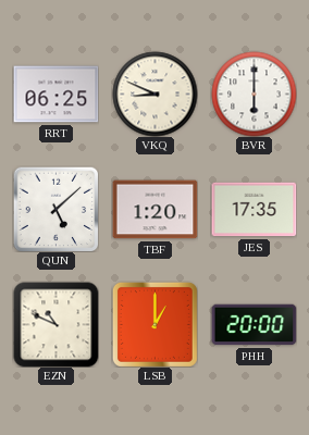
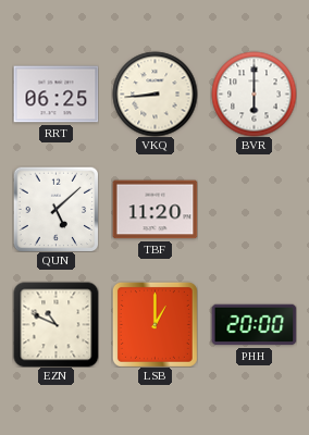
VKQ: 8:49 -> 8:44 (154, 94)
TBF: 1:20 -> 11:20 (154, 210)
JES: 17:35 -> none (254, 210)
